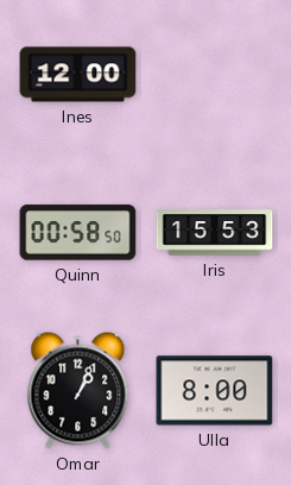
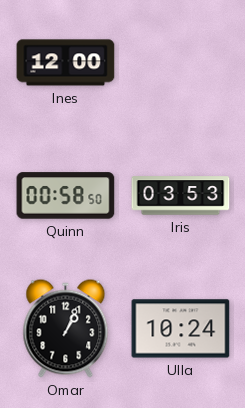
Iris: 15:53 -> 03:53 (181, 196)
Ulla: 8:00 -> 10:24 (181, 329)
